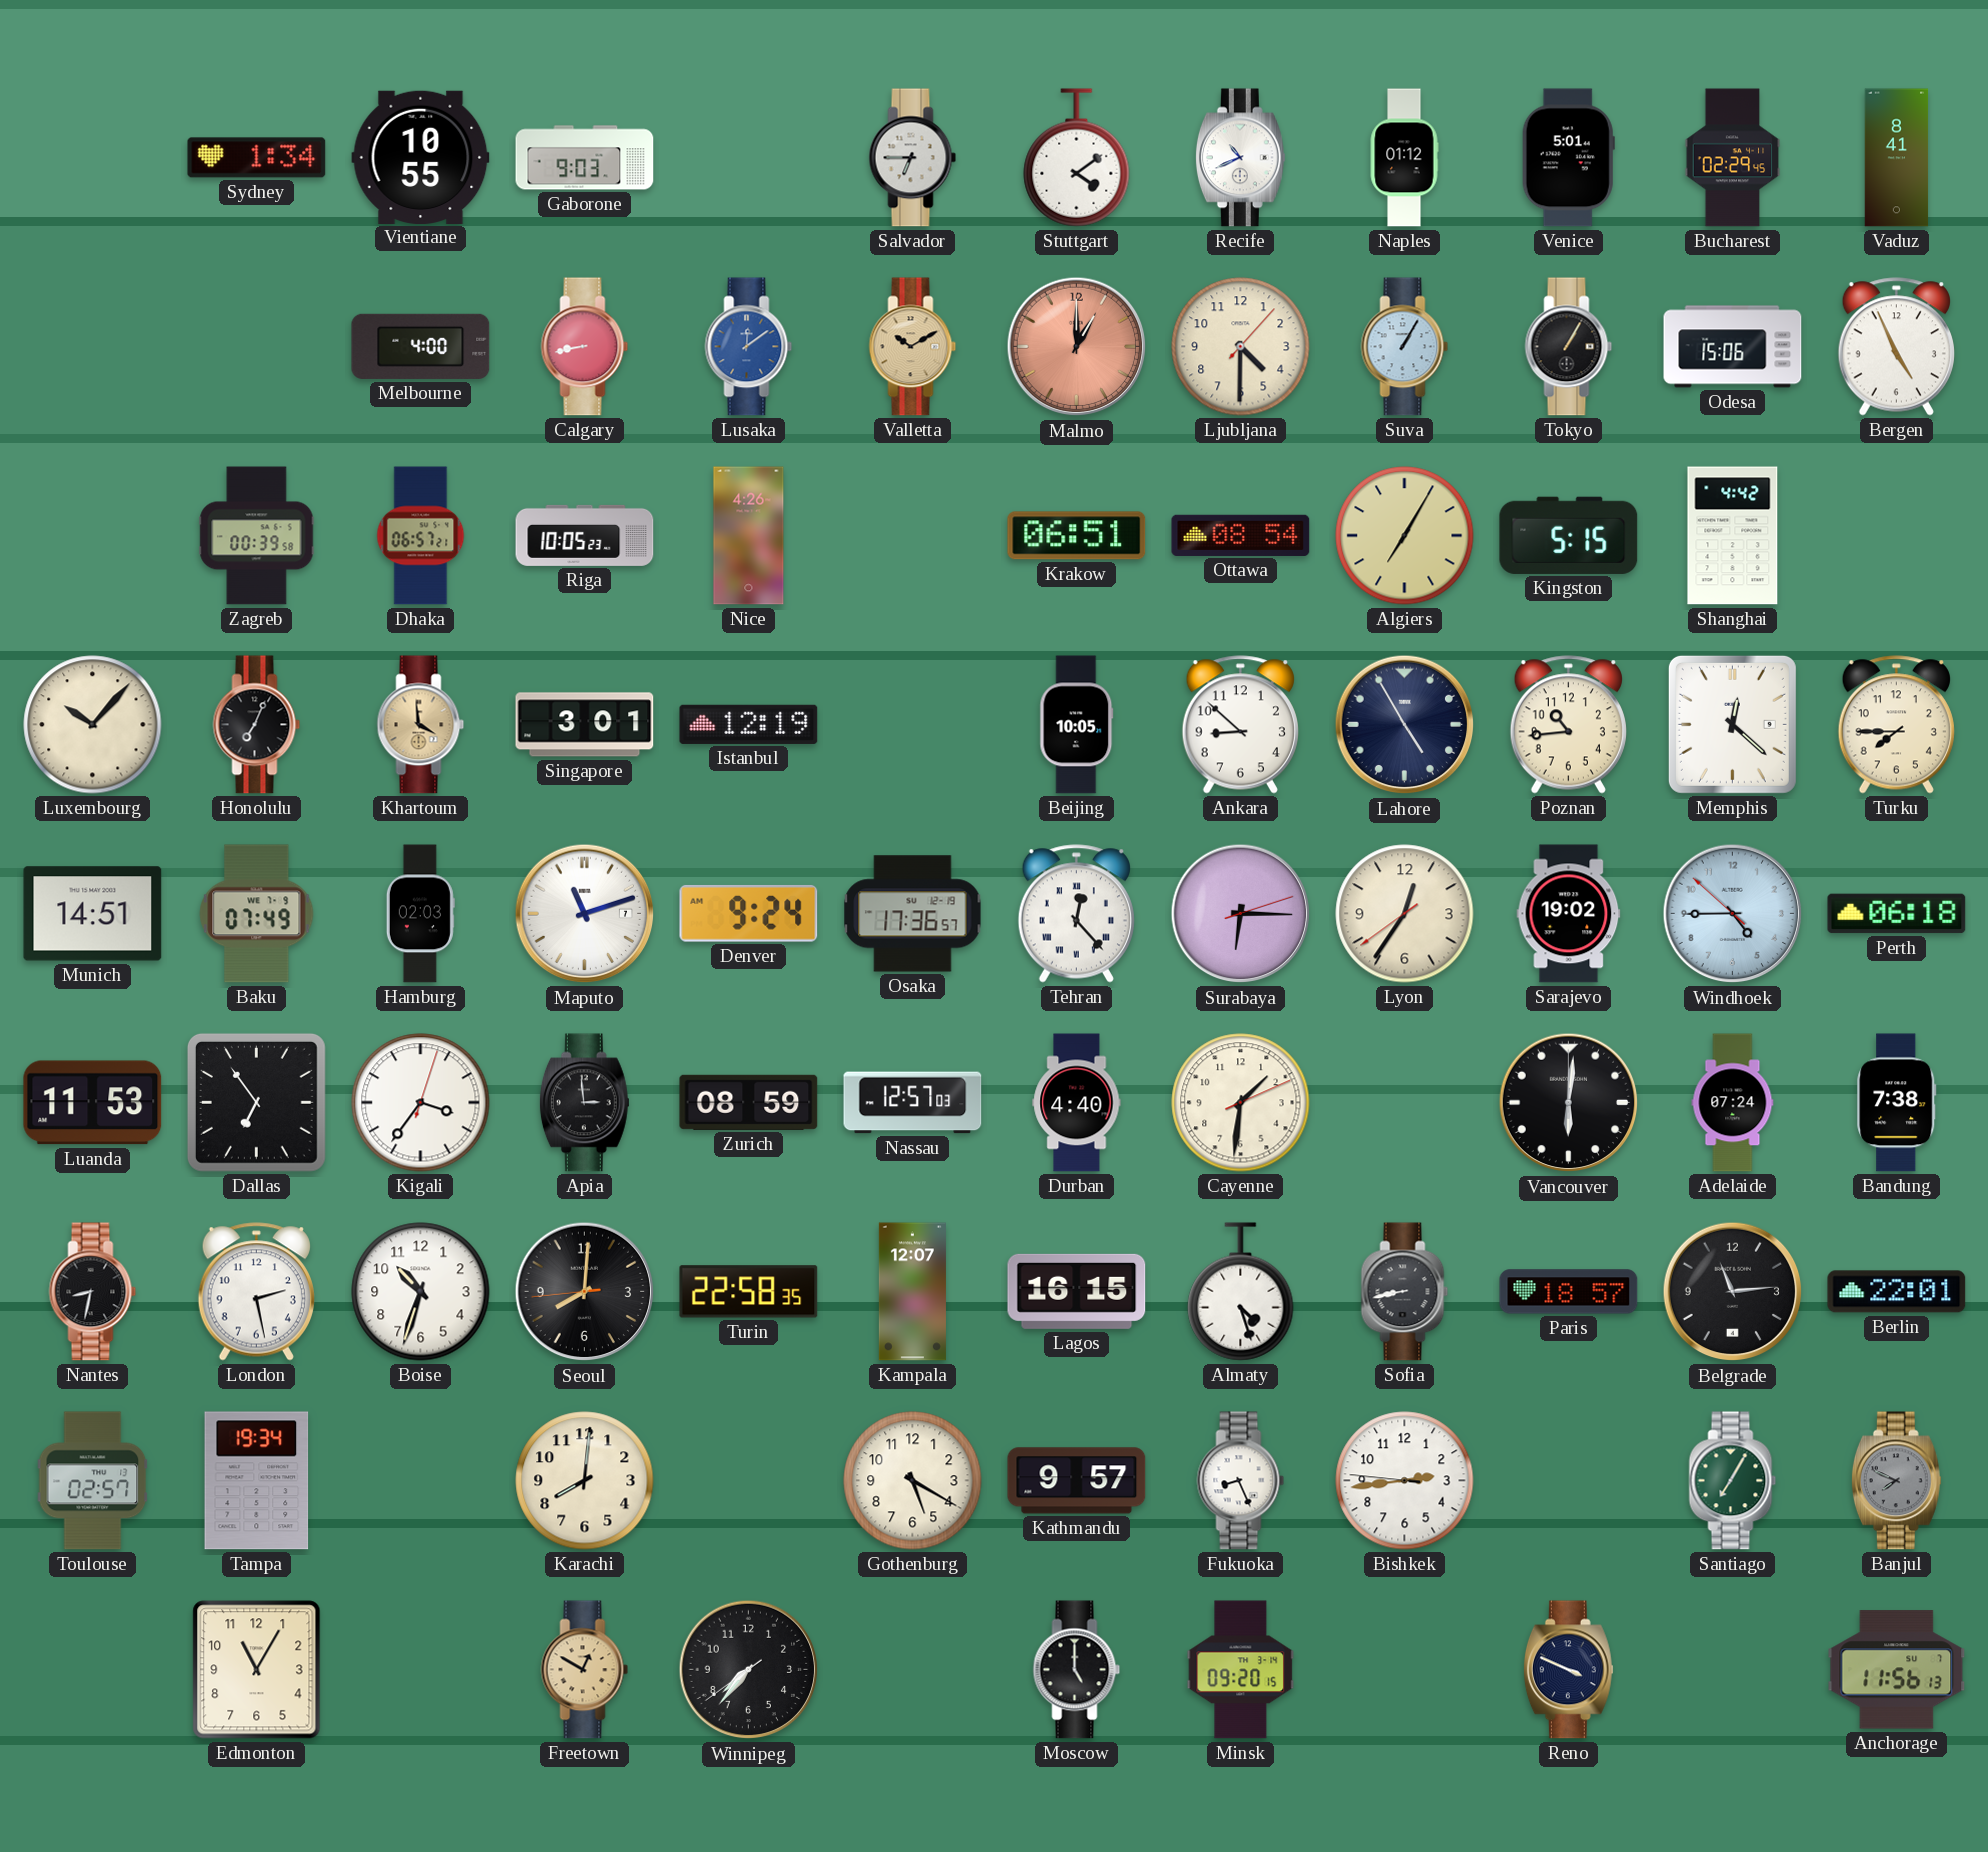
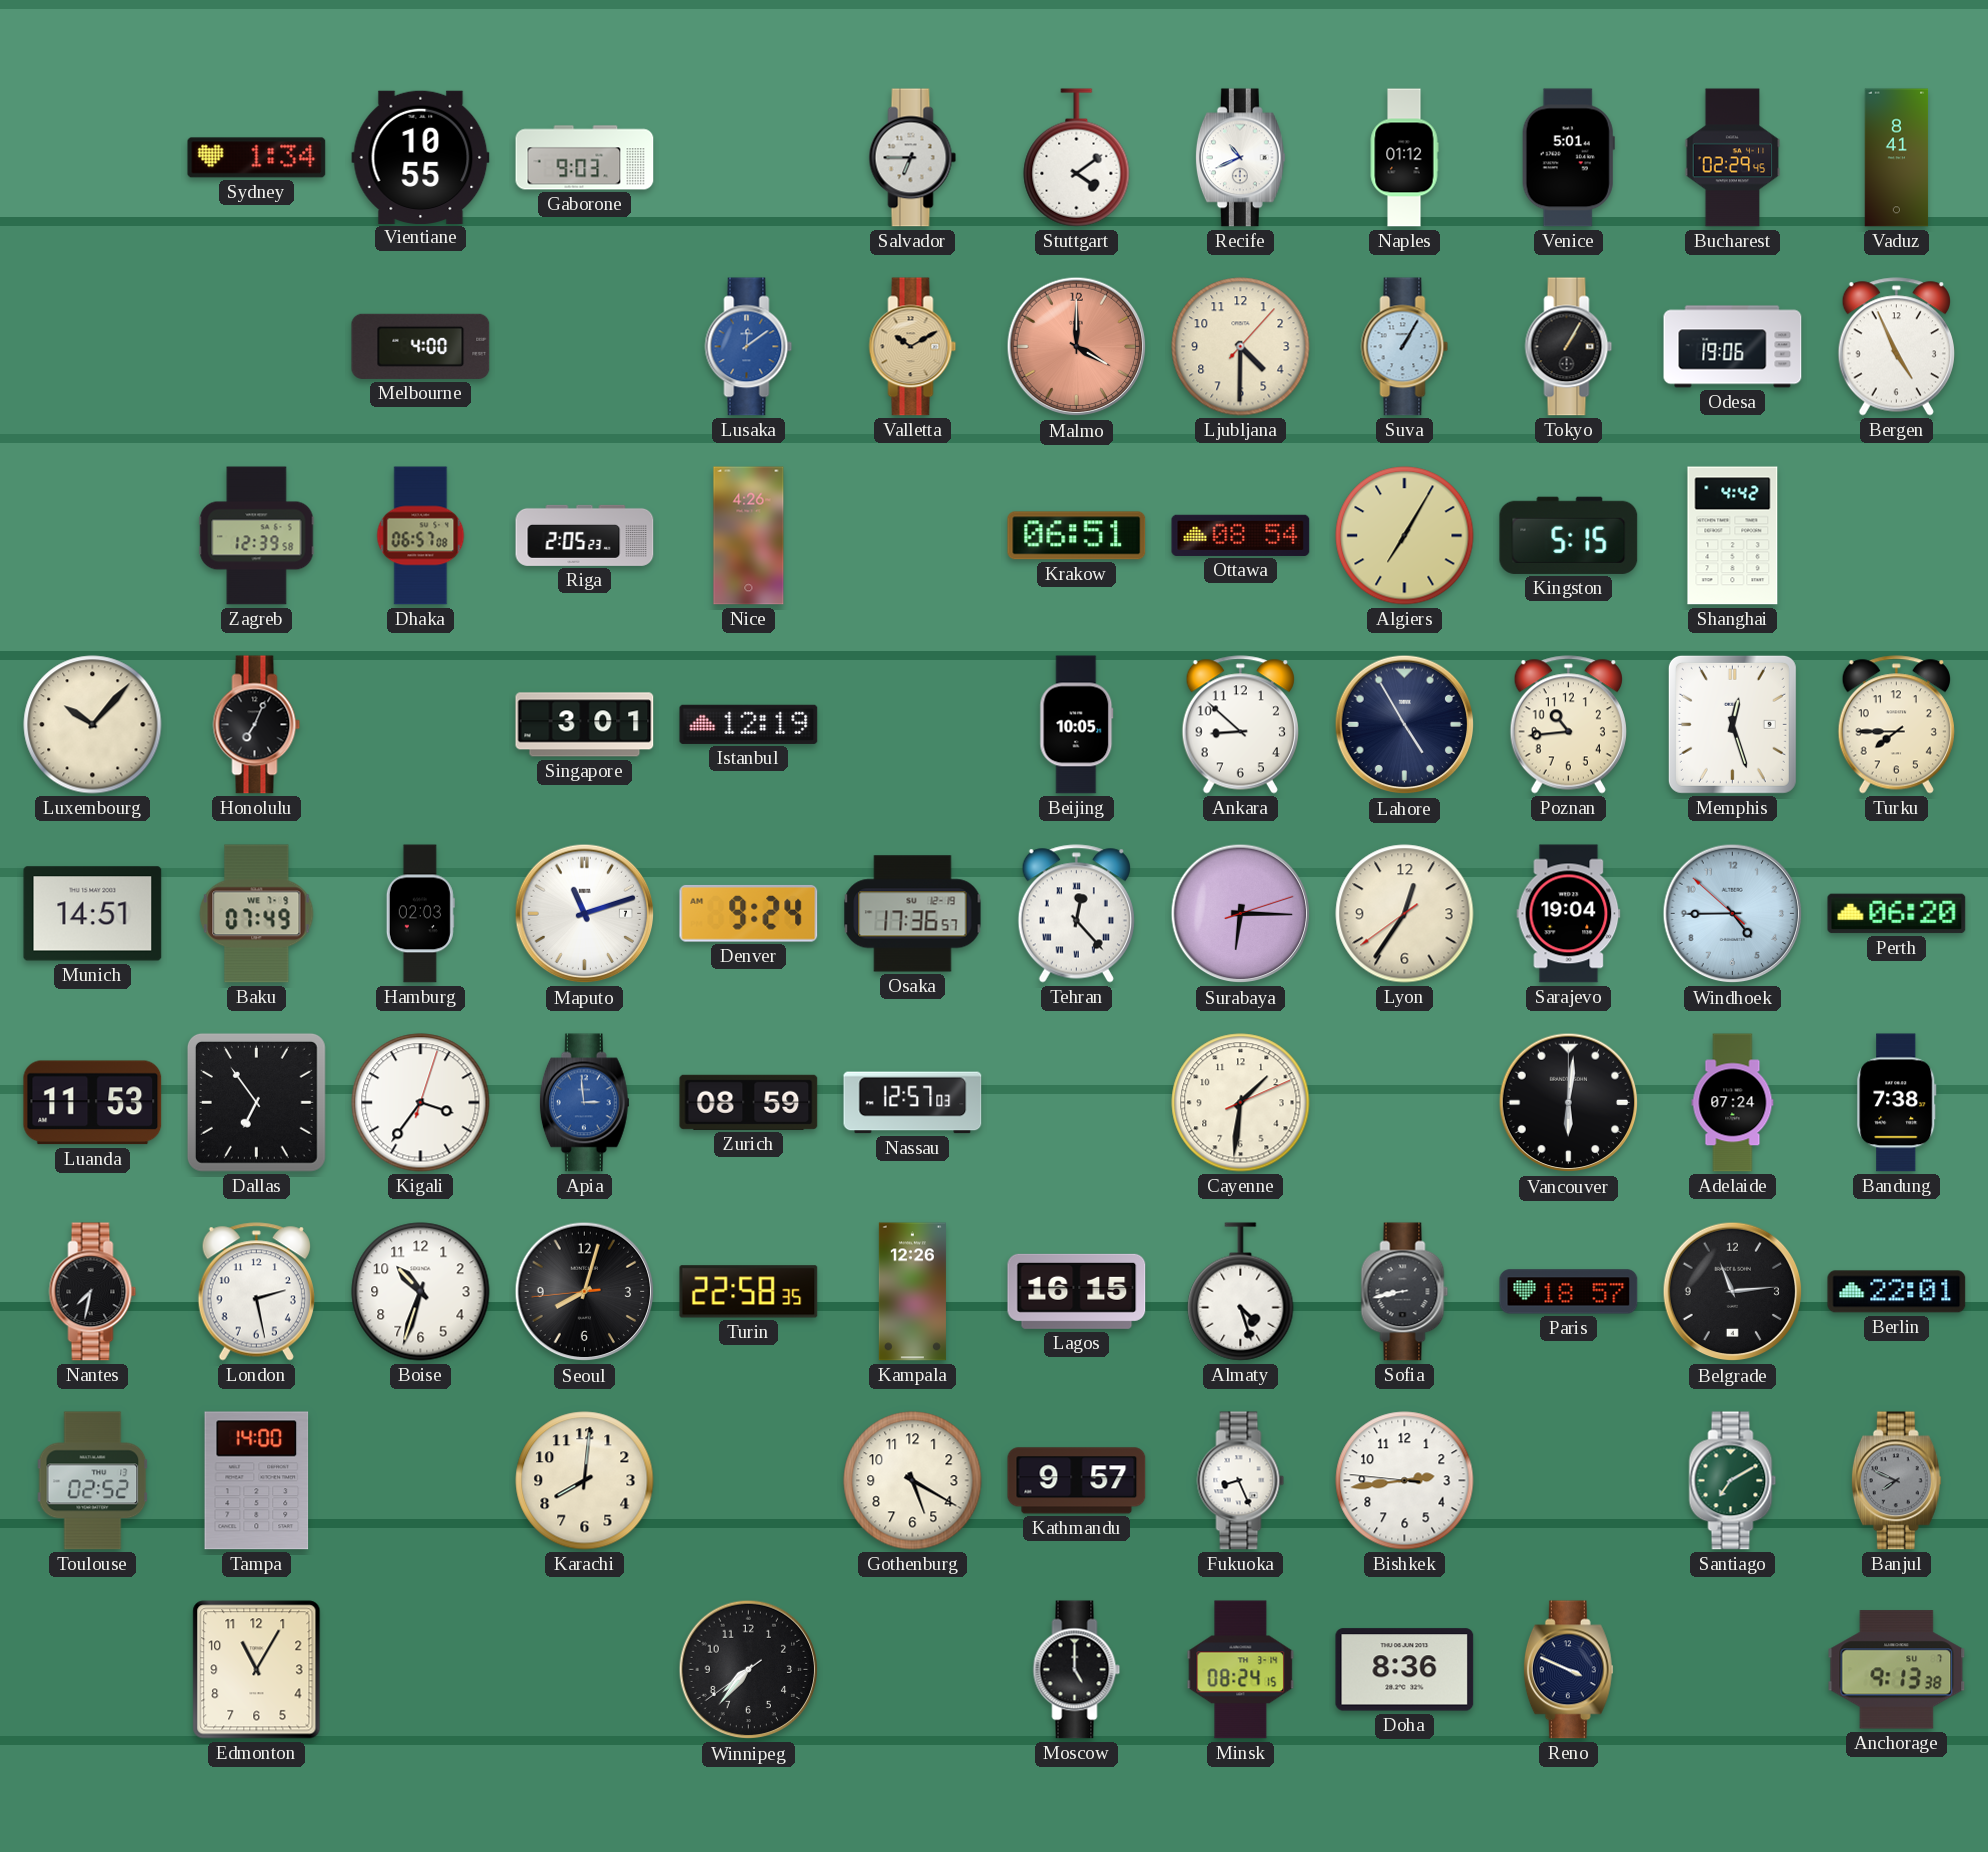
Calgary: 8:43 -> none (585, 347)
Malmo: 1:00 -> 4:00 (1077, 347)
Odesa: 15:06 -> 19:06 (1733, 347)
Zagreb: 00:39 -> 12:39 (257, 536)
Dhaka: 06:57:21 -> 06:57:08 (421, 536)
Riga: 10:05 -> 2:05 (585, 535)
Khartoum: 3:59 -> none (421, 725)
Memphis: 12:22 -> 12:27 (1732, 724)
Sarajevo: 19:02 -> 19:04 (1569, 914)
Perth: 06:18 -> 06:20 (1897, 914)
Apia dial: black -> blue (584, 1103)
Durban: 4:40 -> none (1077, 1103)
Nantes: 8:32 -> 7:32 (93, 1292)
Seoul: 8:00 -> 8:02 (585, 1292)
Kampala: 12:07 -> 12:26 (912, 1292)
Toulouse: 02:57 -> 02:52 (93, 1481)
Tampa: 19:34 -> 14:00 (257, 1481)
Santiago: 7:05 -> 7:10 (1733, 1481)
Freetown: 12:50 -> none (585, 1670)
Minsk: 09:20 -> 08:24 (1241, 1670)
Doha: none -> 8:36 (1405, 1670)
Anchorage: 11:56 -> 9:13 (1897, 1670)
